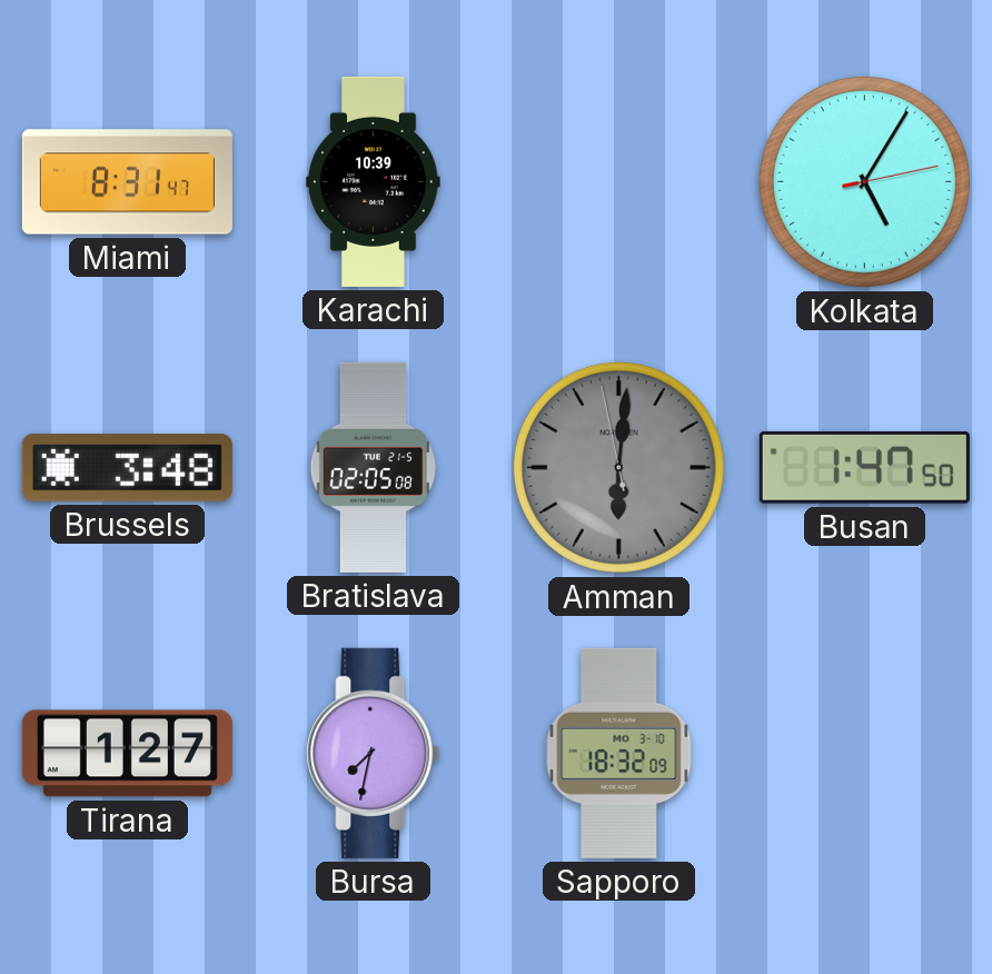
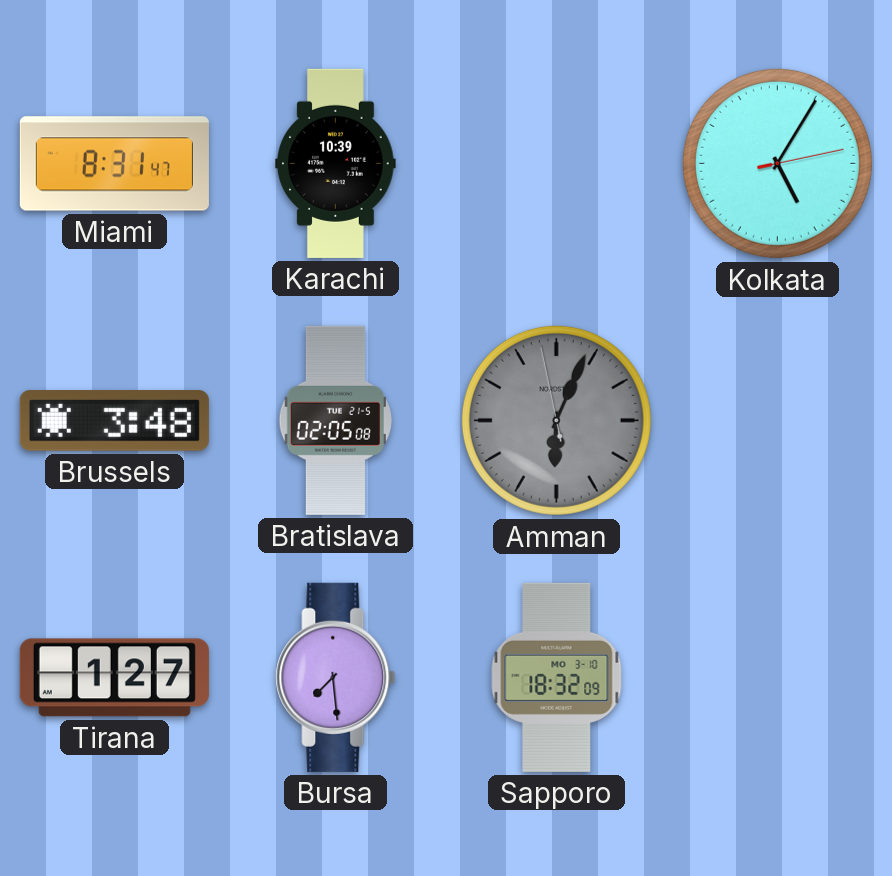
Amman: 6:00 -> 6:03 (556, 420)
Busan: 1:47 -> none (864, 467)
Bursa: 7:32 -> 7:29 (336, 677)
